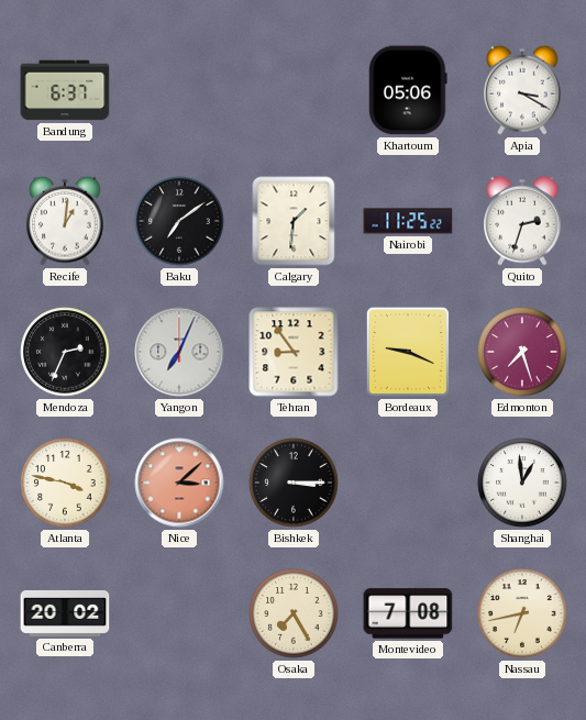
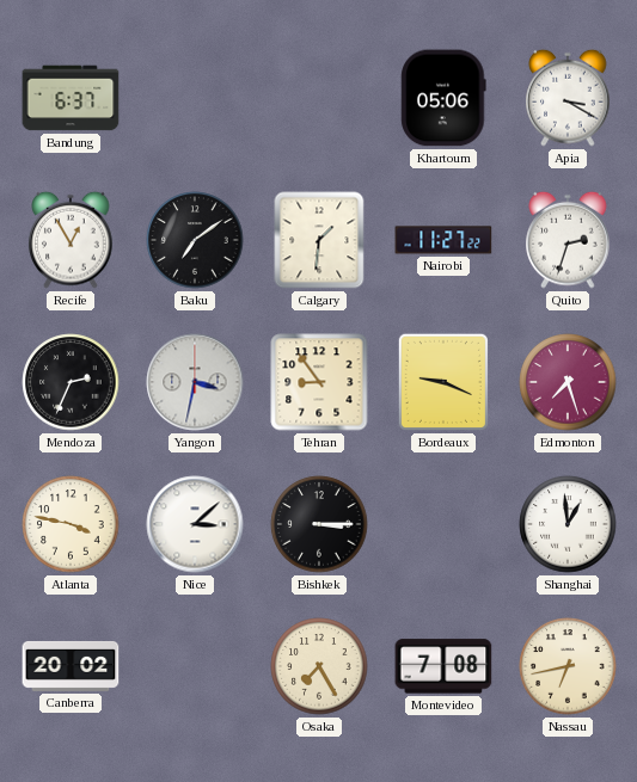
Recife: 1:01 -> 12:55 (71, 240)
Nairobi: 11:25 -> 11:27 (443, 240)
Yangon: 7:04 -> 3:32 (195, 382)
Nice dial: salmon -> white (195, 524)
